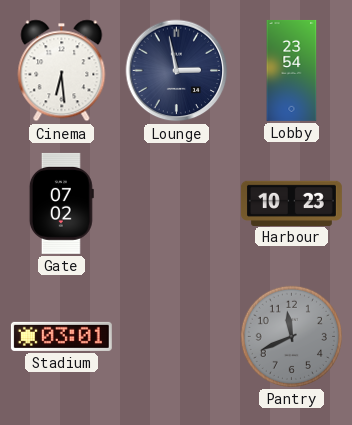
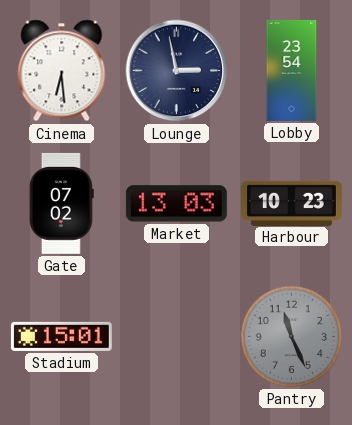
Market: none -> 13:03 (176, 204)
Stadium: 03:01 -> 15:01 (61, 336)
Pantry: 11:41 -> 11:26 (291, 336)
